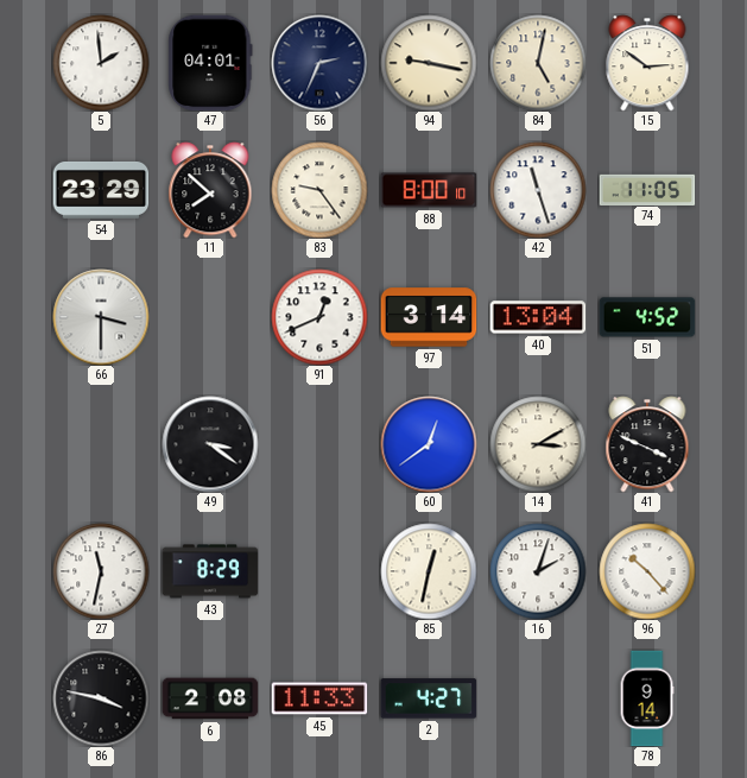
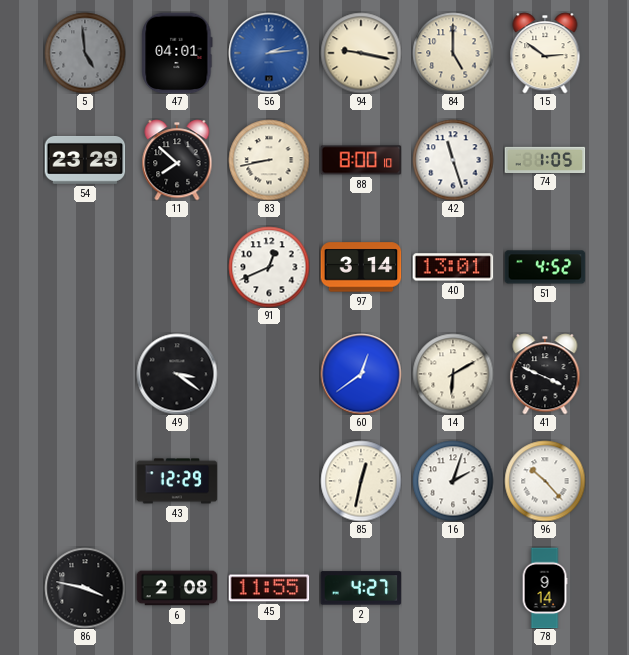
5: 1:59 -> 4:59 (85, 53)
5 dial: white -> grey (85, 53)
56: 2:34 -> 2:14 (269, 53)
56 dial: navy -> blue (269, 53)
84: 5:02 -> 5:00 (453, 53)
83: 9:24 -> 8:43 (269, 160)
74: 11:05 -> 1:05 (545, 159)
66: 3:30 -> none (101, 317)
40: 13:04 -> 13:01 (453, 267)
14: 3:10 -> 6:10 (453, 374)
27: 11:32 -> none (101, 571)
43: 8:29 -> 12:29 (177, 481)
45: 11:33 -> 11:55 (269, 588)
